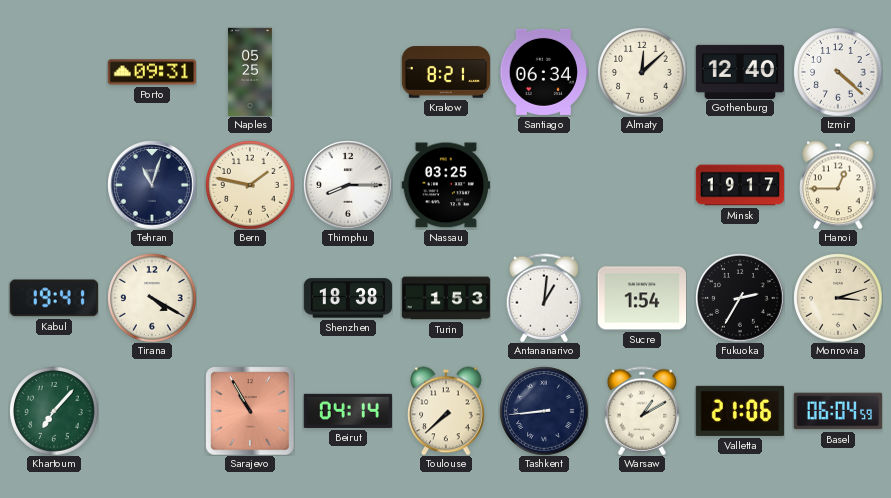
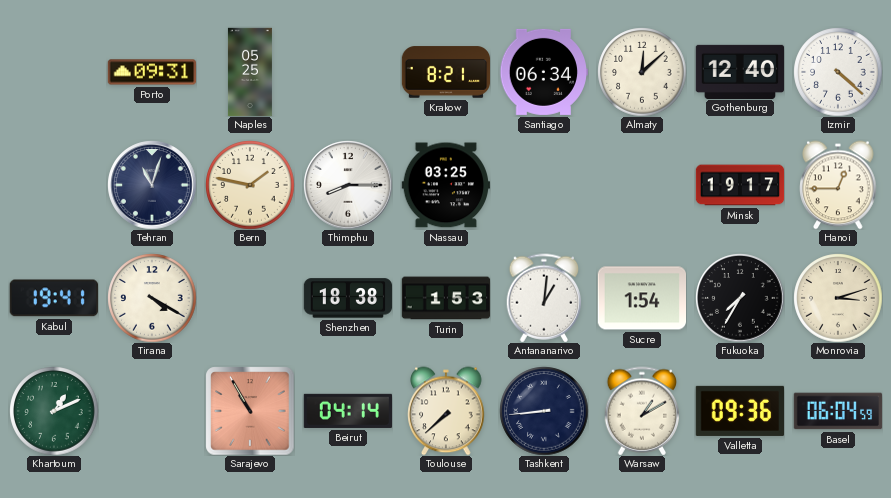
Fukuoka: 2:35 -> 7:35 (740, 298)
Khartoum: 7:07 -> 1:11 (54, 411)
Valletta: 21:06 -> 09:36 (739, 411)
